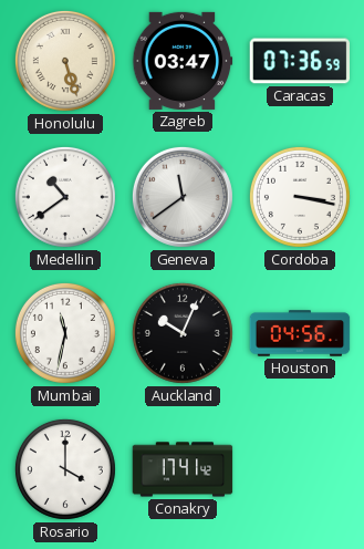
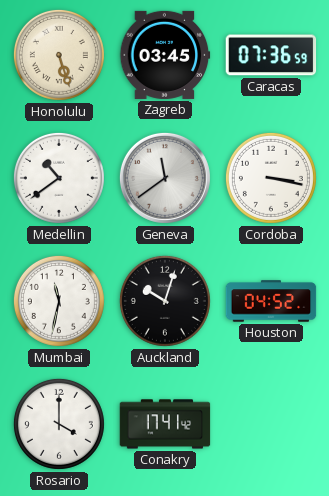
Zagreb: 03:47 -> 03:45 (165, 55)
Auckland: 10:04 -> 10:03 (165, 301)
Houston: 04:56 -> 04:52 (271, 301)
